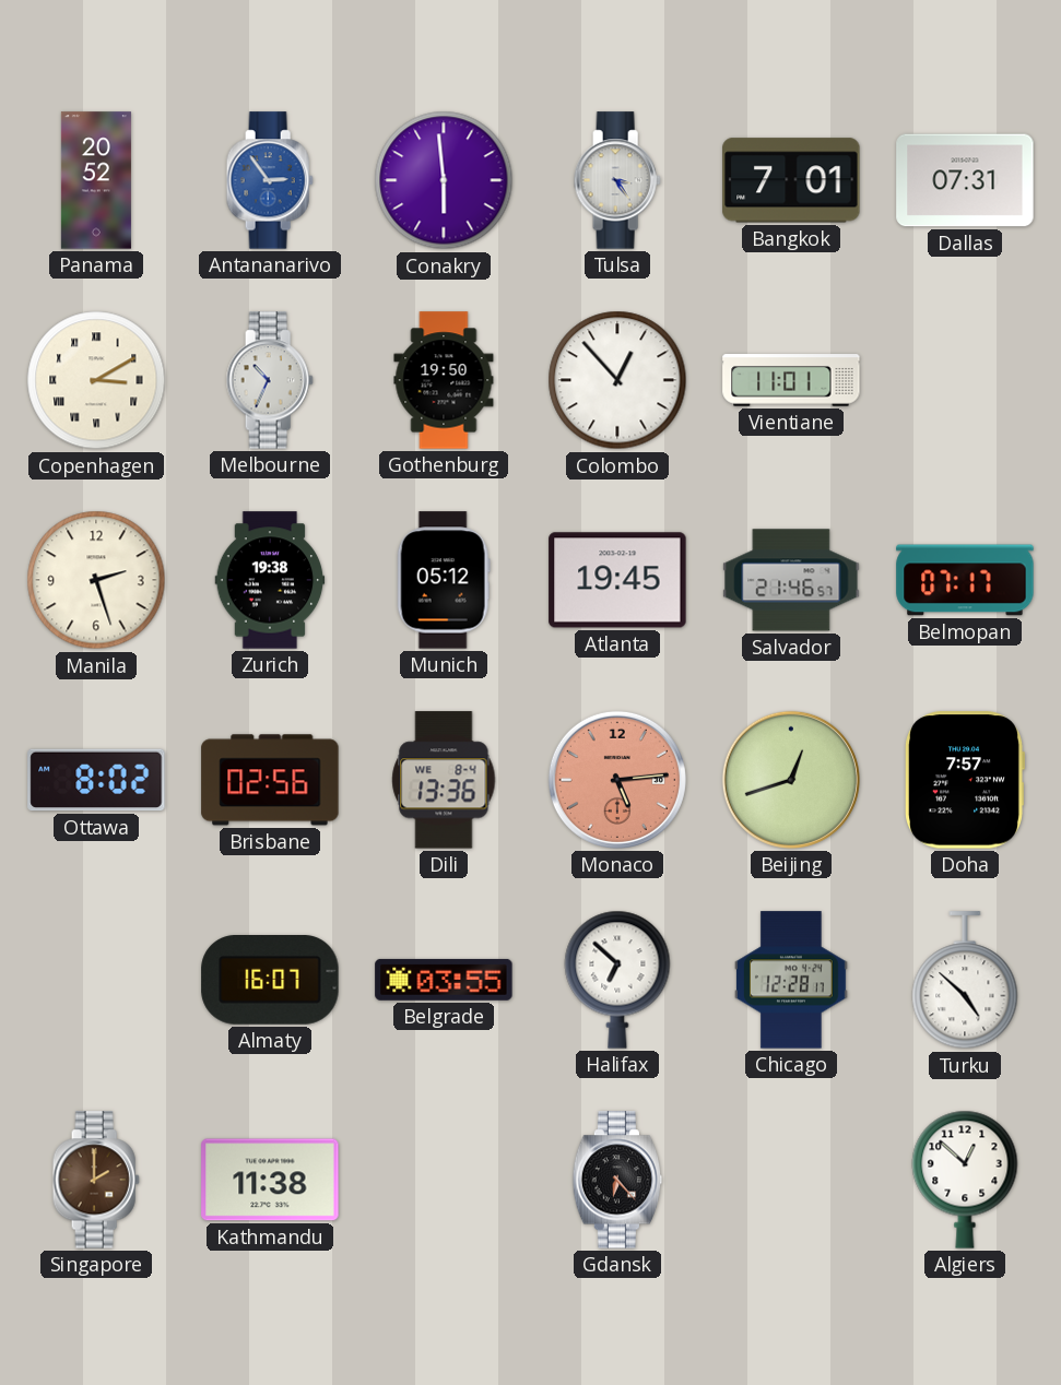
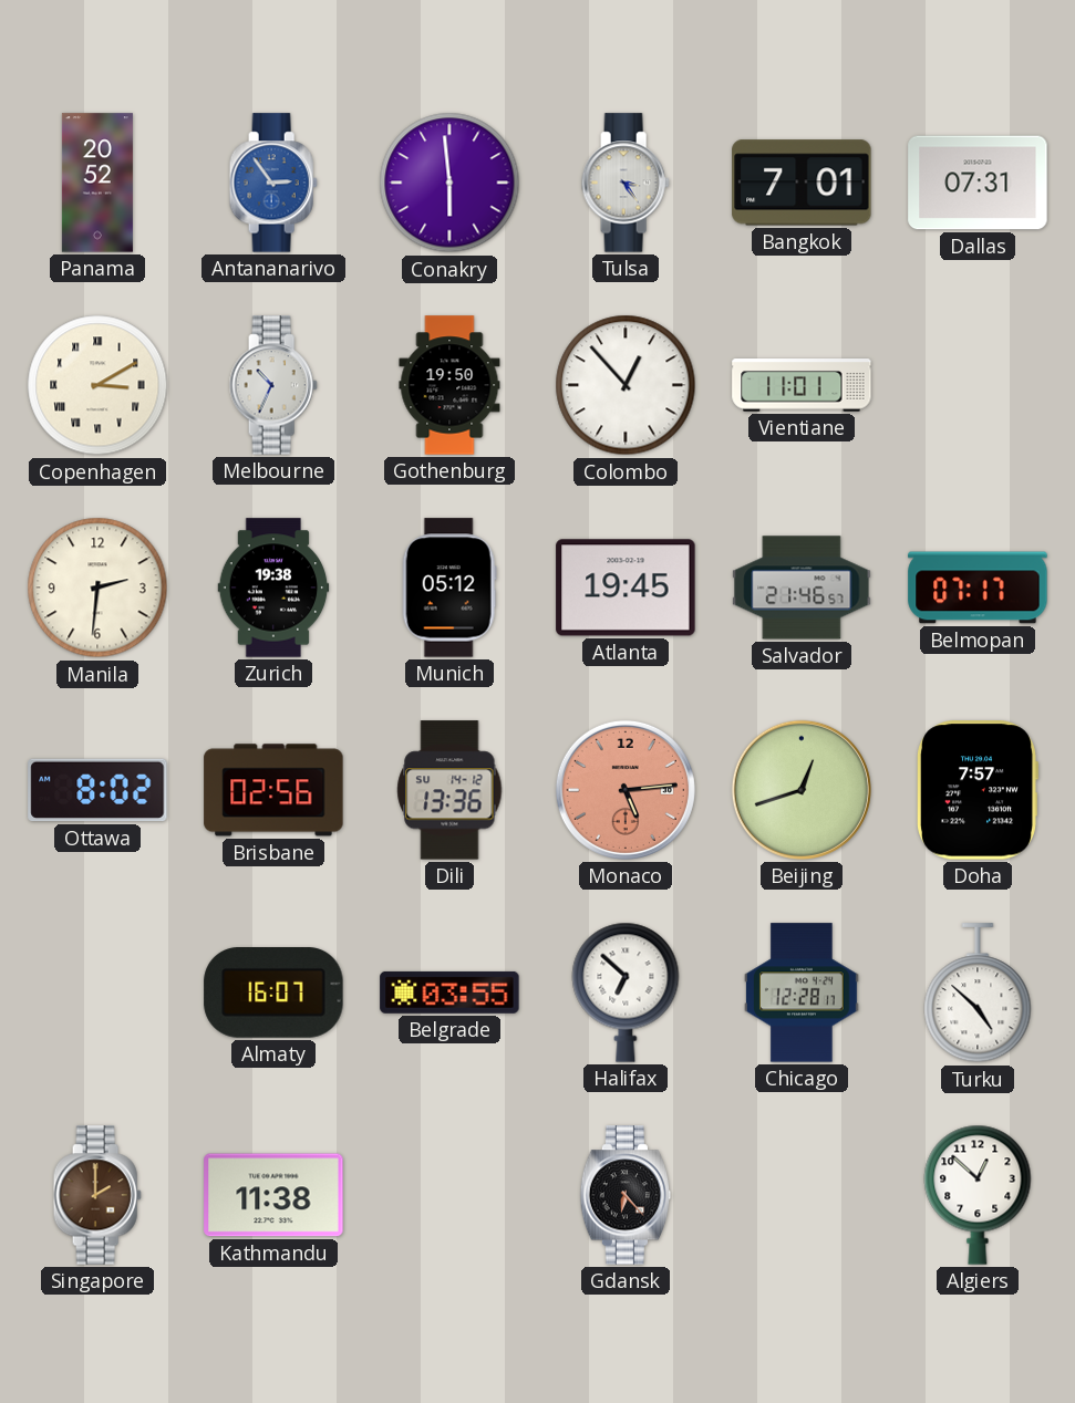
Manila: 2:27 -> 2:31 (97, 588)
Dili date: WE 8-4 -> SU 14-12 (449, 790)
